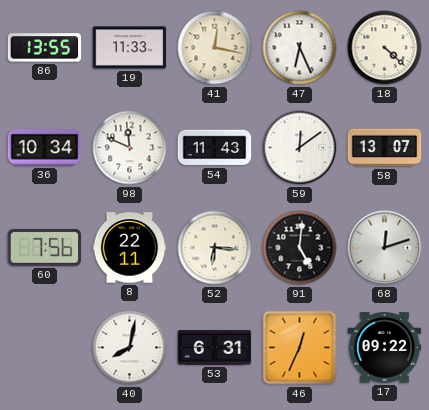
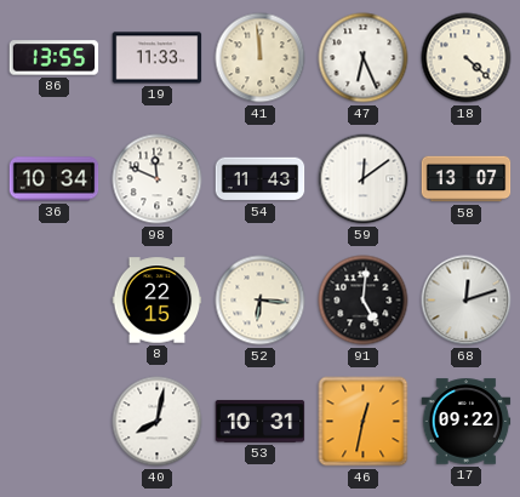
41: 12:17 -> 11:59 (261, 58)
60: 7:56 -> none (45, 247)
8: 22:11 -> 22:15 (158, 301)
53: 6:31 -> 10:31 (261, 421)
46: 12:34 -> 12:32 (364, 422)
